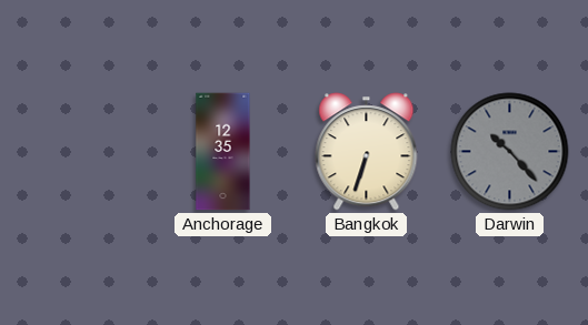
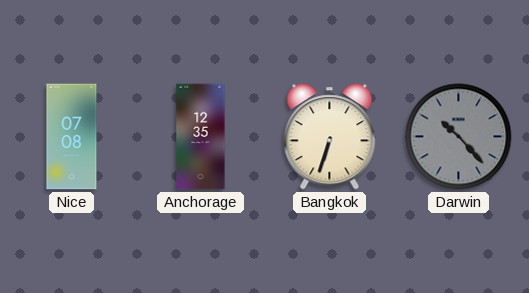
Nice: none -> 07:08 (72, 137)
